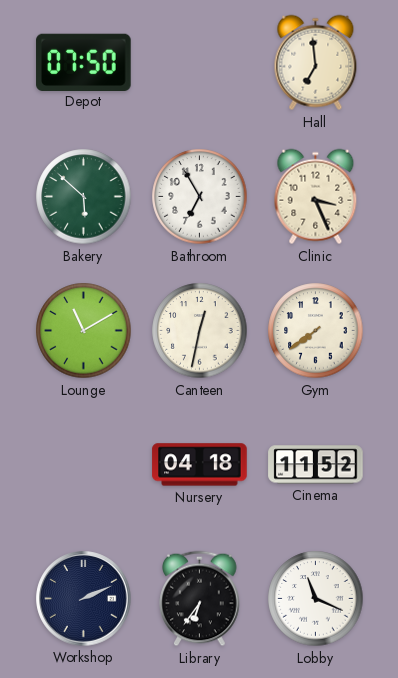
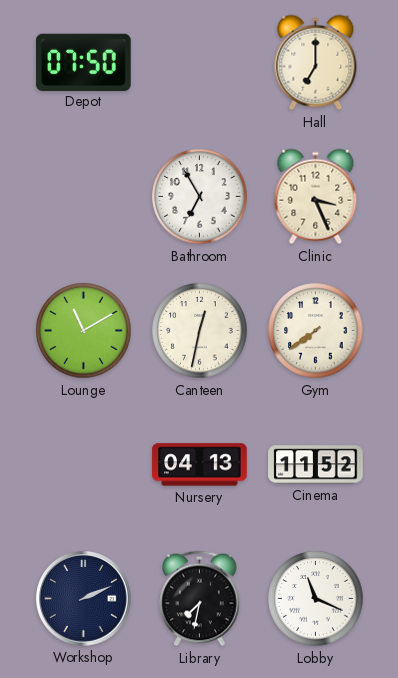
Hall: 6:59 -> 7:00 (316, 63)
Bakery: 5:52 -> none (84, 197)
Nursery: 04:18 -> 04:13 (200, 465)
Library: 6:36 -> 7:32 (200, 599)
